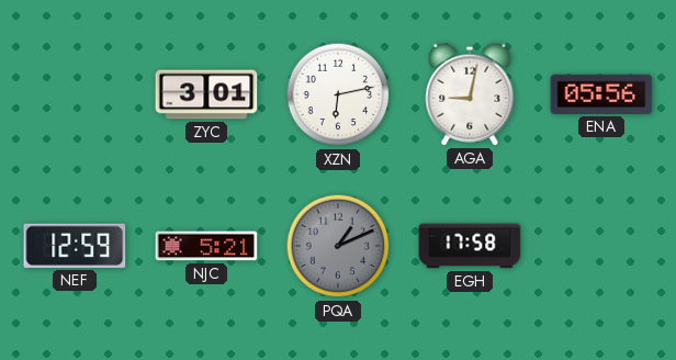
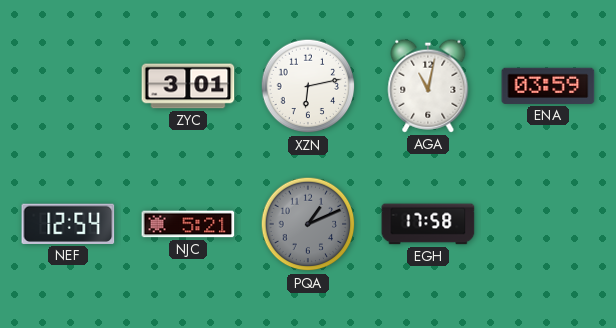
AGA: 9:02 -> 11:02 (428, 86)
ENA: 05:56 -> 03:59 (548, 86)
NEF: 12:59 -> 12:54 (68, 224)
